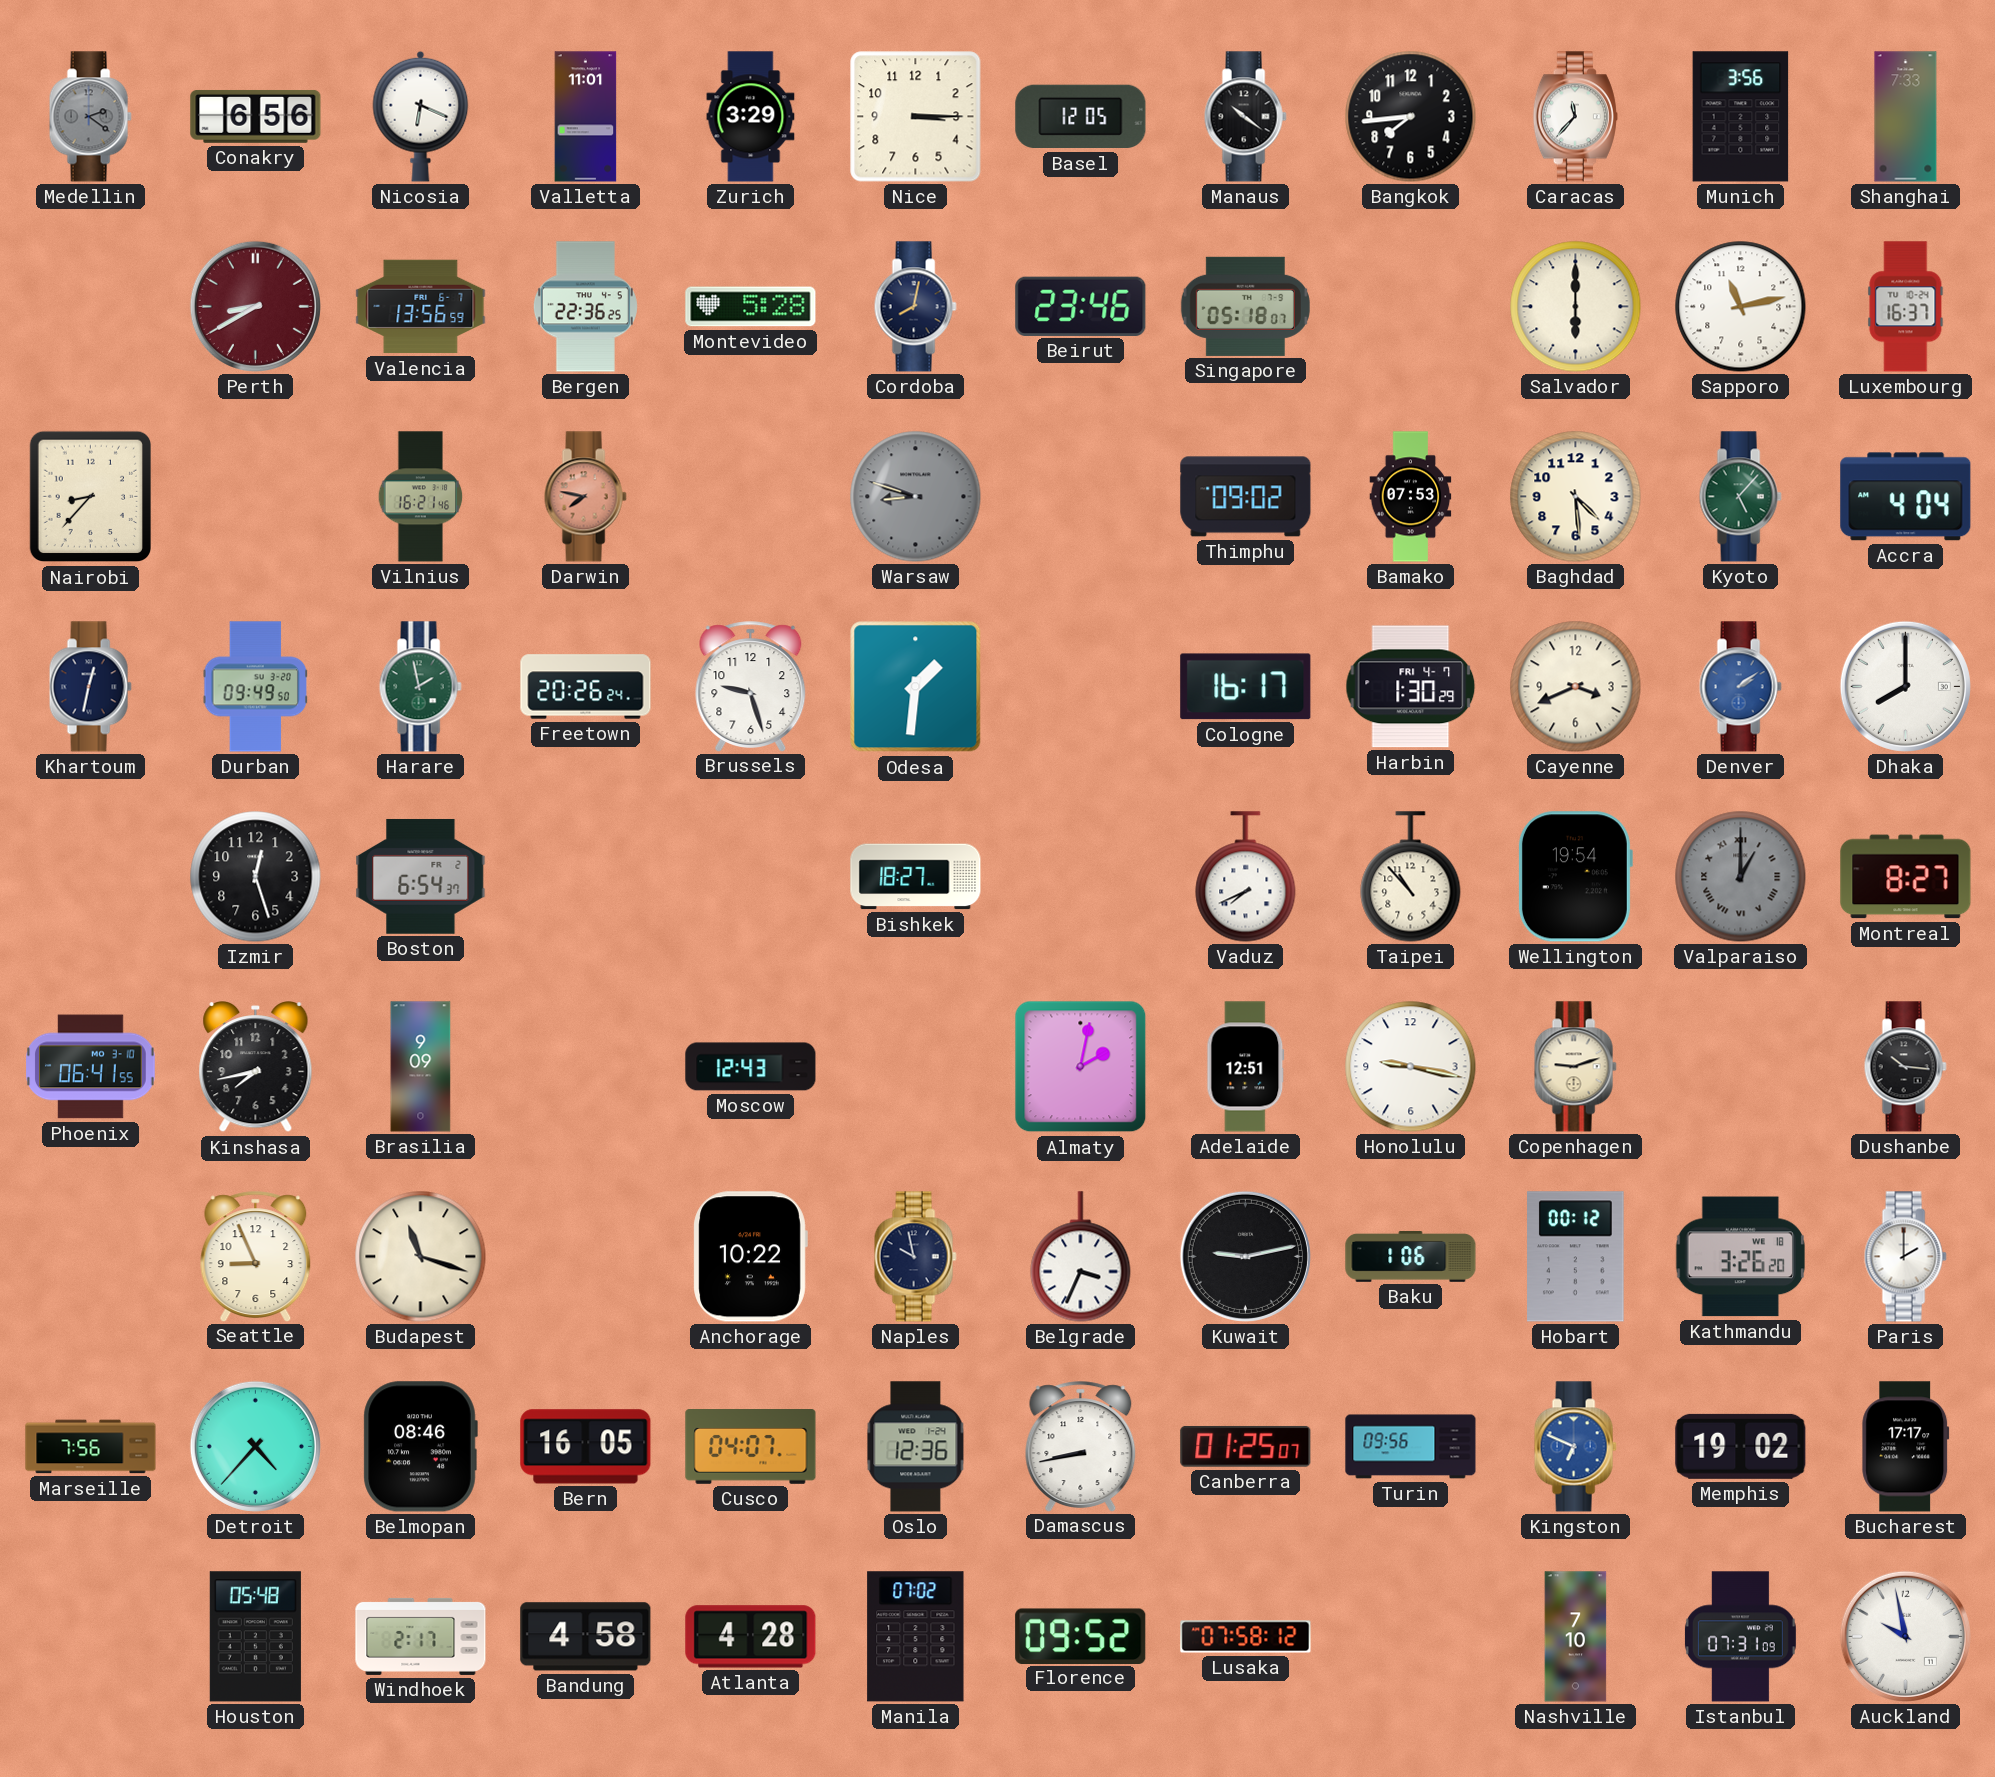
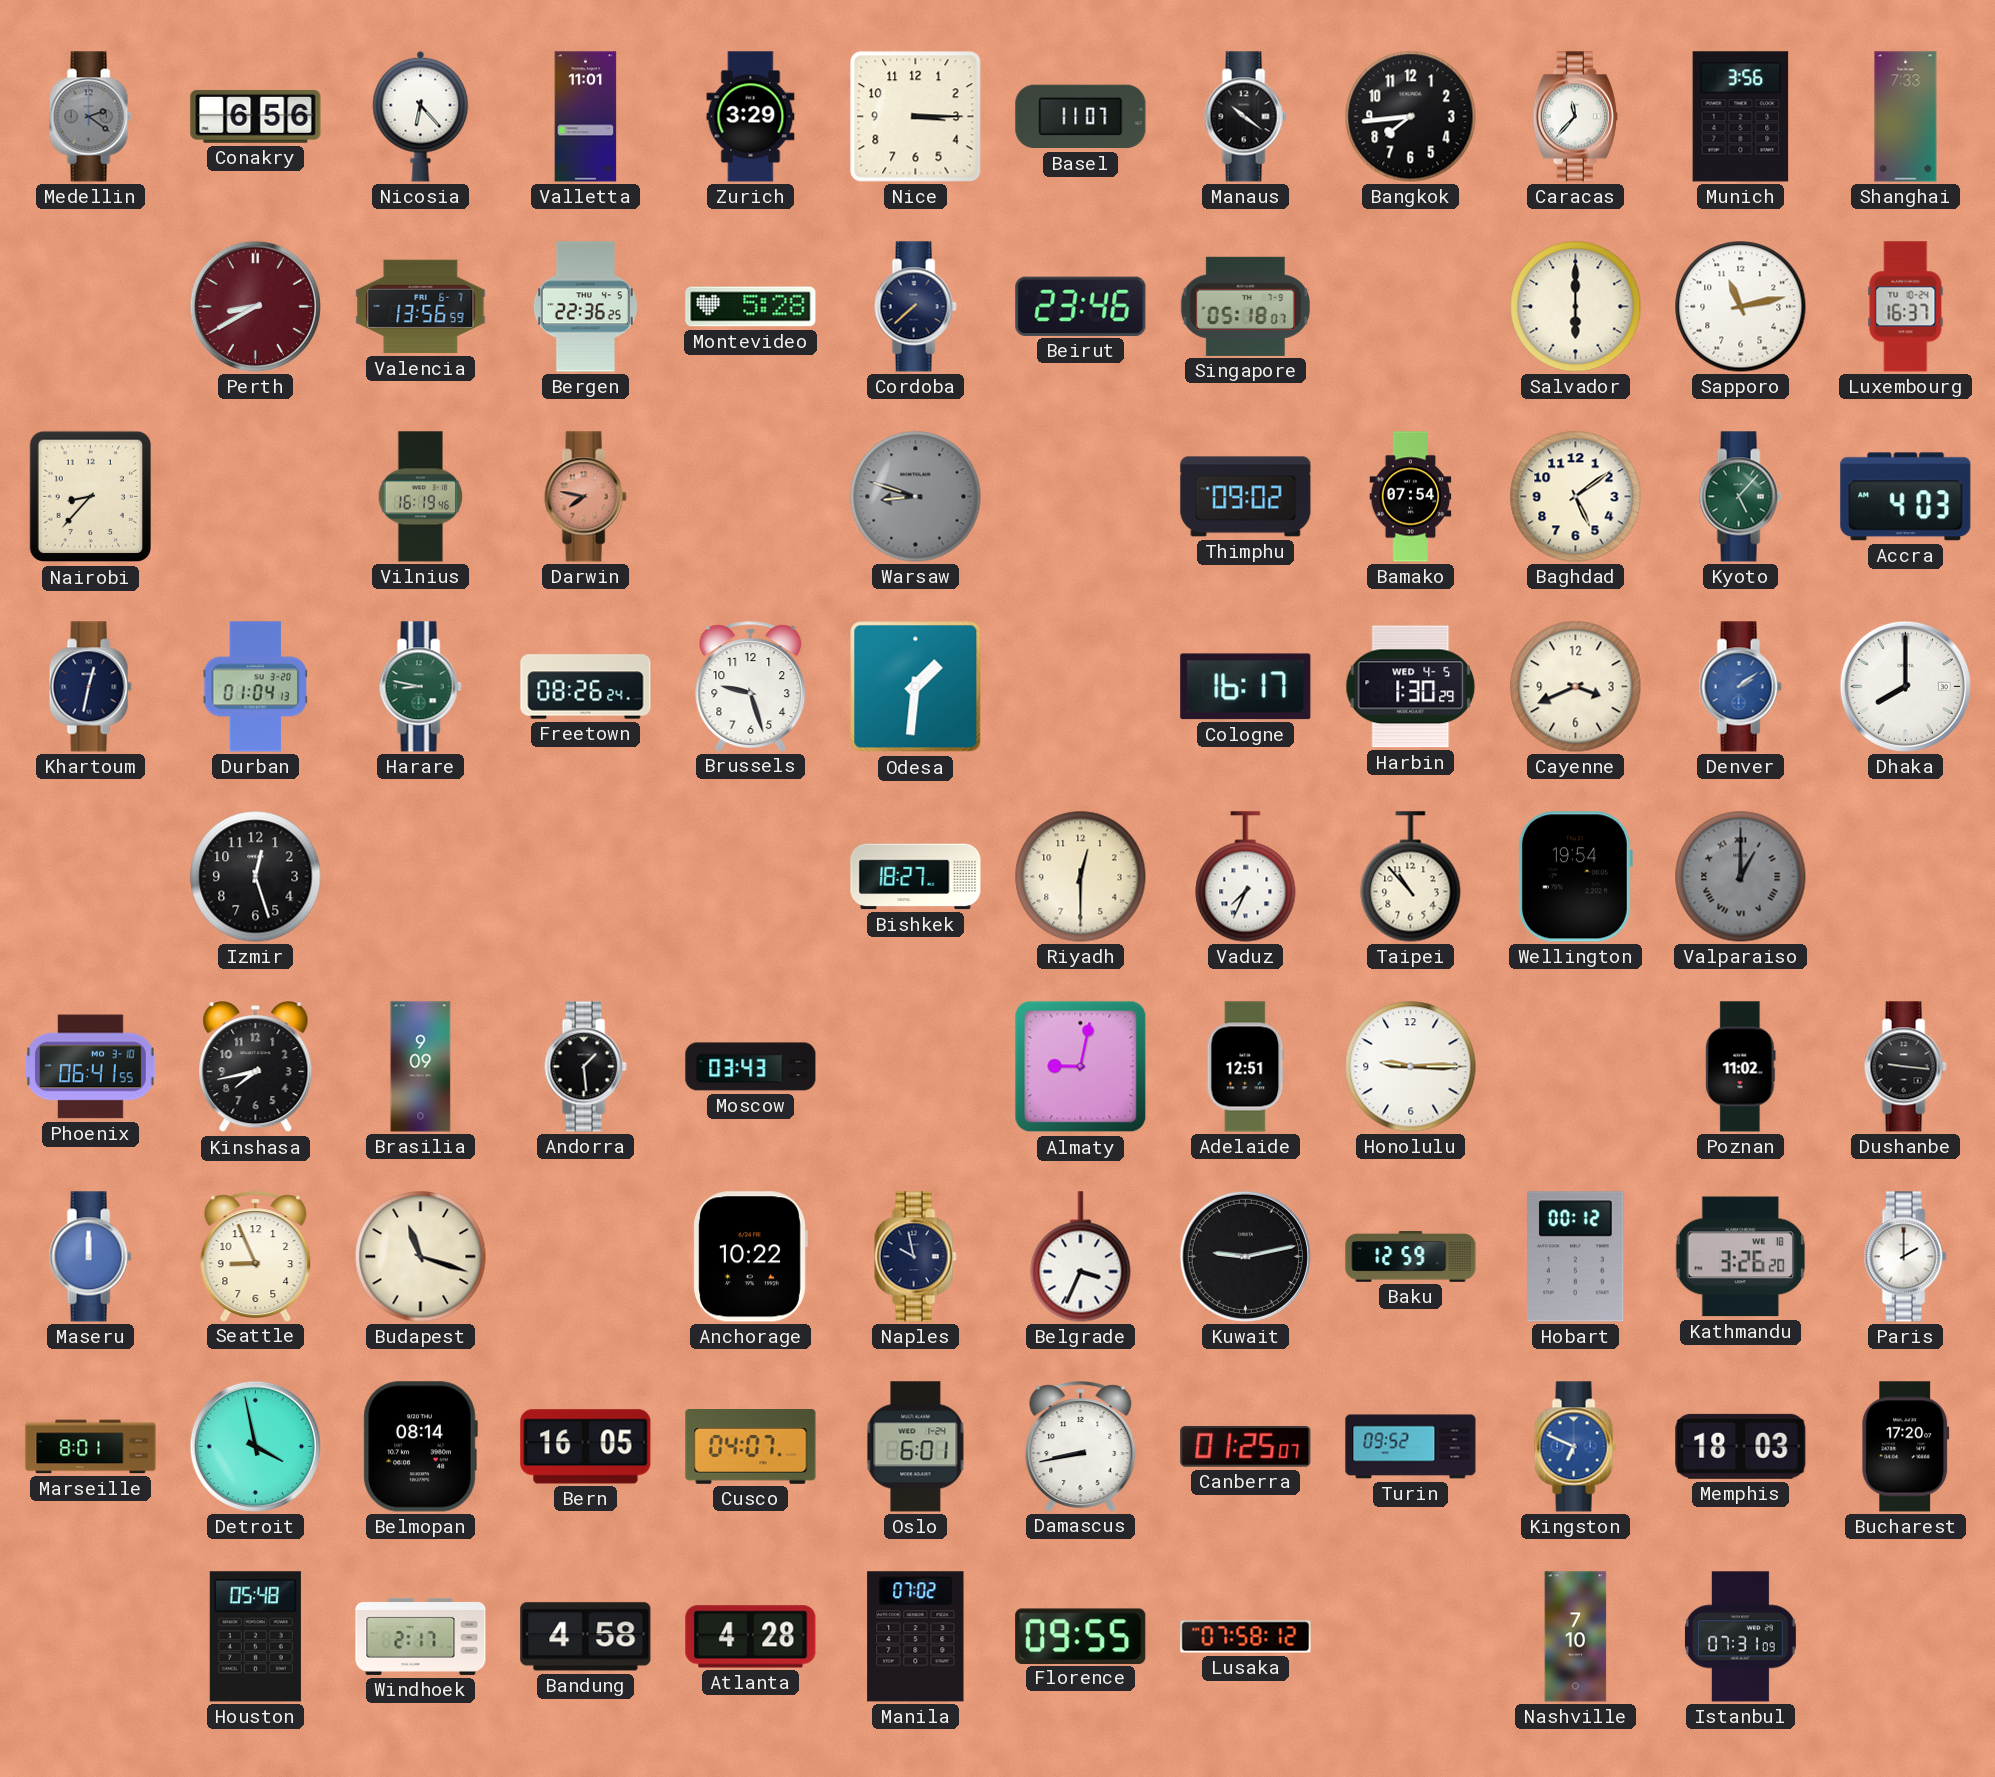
Nicosia: 6:19 -> 6:23 (421, 116)
Basel: 12:05 -> 11:07 (1081, 117)
Cordoba: 8:02 -> 7:38 (915, 307)
Vilnius: 16:21 -> 16:19 (421, 497)
Bamako: 07:53 -> 07:54 (1411, 497)
Baghdad: 4:29 -> 5:09 (1576, 497)
Accra: 4:04 -> 4:03 (1906, 497)
Durban: 09:49 -> 01:04 (256, 687)
Harare: 1:58 -> 8:47 (420, 687)
Freetown: 20:26 -> 08:26 (586, 687)
Harbin date: FRI 4-7 -> WED 4-5 (1411, 687)
Boston: 6:54 -> none (421, 876)
Riyadh: none -> 12:30 (1081, 877)
Vaduz: 7:41 -> 7:34 (1246, 877)
Montreal: 8:27 -> none (1906, 877)
Andorra: none -> 1:29 (585, 1067)
Moscow: 12:43 -> 03:43 (751, 1067)
Almaty: 2:02 -> 9:02 (1081, 1067)
Honolulu: 9:17 -> 9:15 (1411, 1067)
Copenhagen: 9:12 -> none (1575, 1067)
Poznan: none -> 11:02 (1741, 1067)
Dushanbe: 10:16 -> 9:16 (1905, 1067)
Maseru: none -> 12:00 (90, 1257)
Baku: 1:06 -> 12:59 (1411, 1257)
Marseille: 7:56 -> 8:01 (91, 1447)
Detroit: 4:37 -> 3:58 (255, 1446)
Belmopan: 08:46 -> 08:14 (420, 1447)
Oslo: 12:36 -> 6:01 (916, 1447)
Turin: 09:56 -> 09:52 (1411, 1447)
Memphis: 19:02 -> 18:03 (1741, 1446)
Bucharest: 17:17 -> 17:20 (1906, 1447)
Florence: 09:52 -> 09:55 (1081, 1636)
Auckland: 9:58 -> none (1905, 1636)
